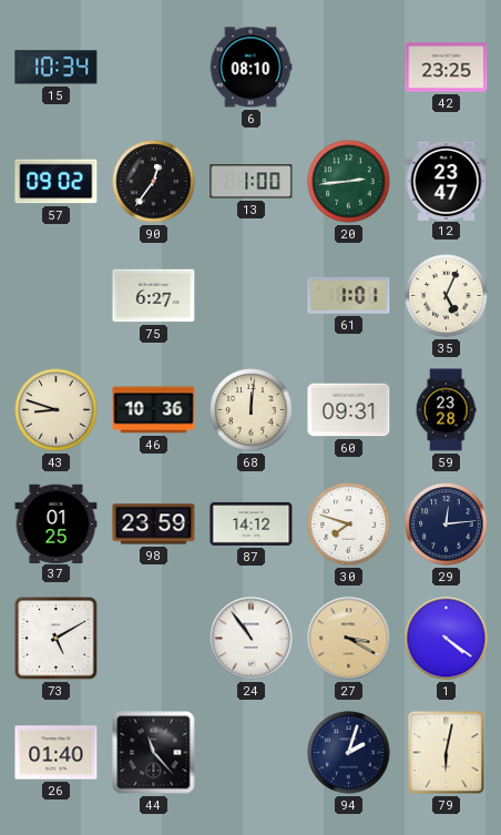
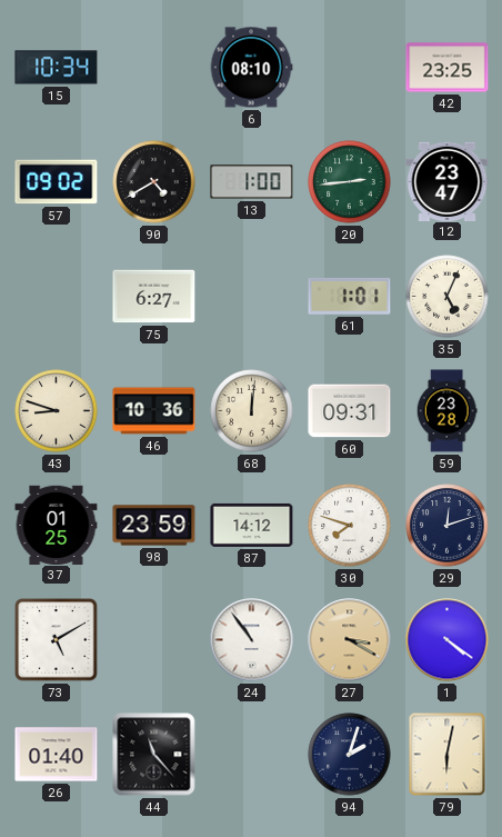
90: 12:36 -> 4:40 (154, 182)
29: 12:14 -> 12:12 (448, 526)
